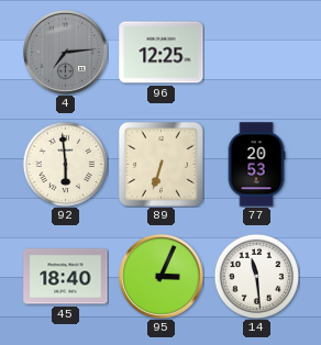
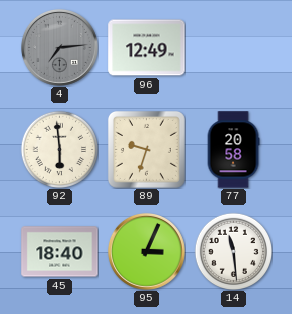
96: 12:25 -> 12:49 (147, 48)
89: 6:33 -> 9:33 (146, 149)
77: 20:53 -> 20:58 (233, 150)
